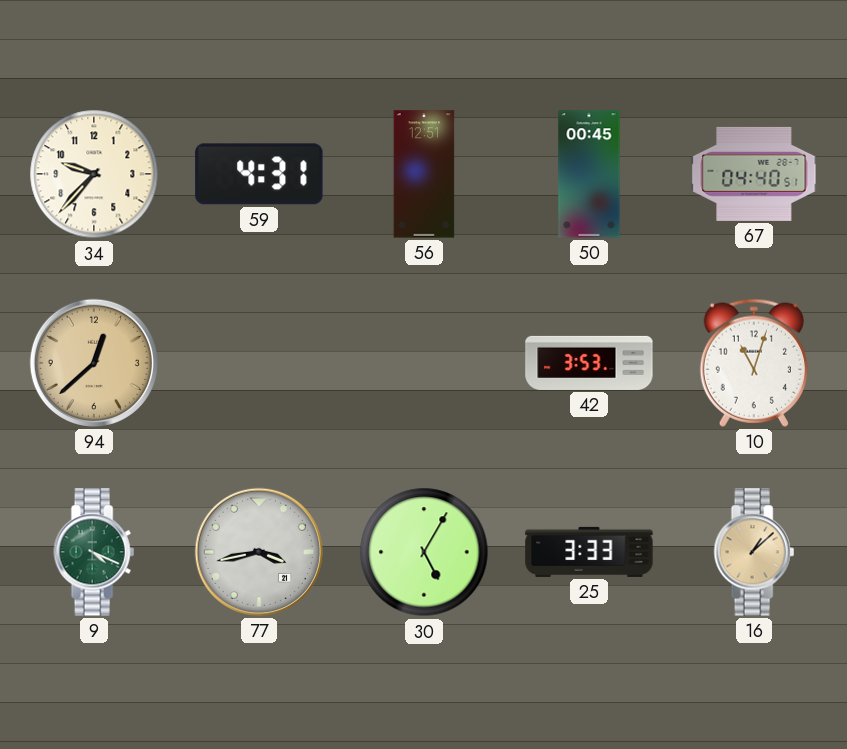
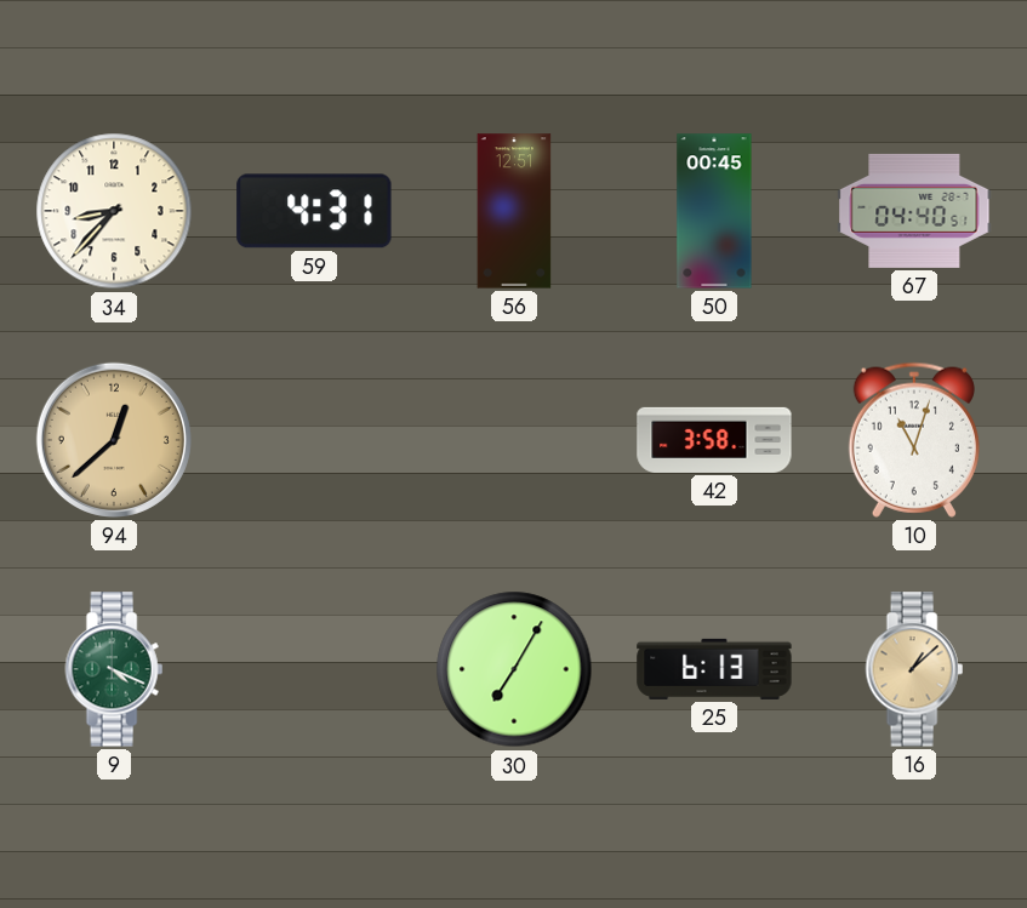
34: 9:37 -> 8:37 (114, 211)
42: 3:53 -> 3:58 (714, 440)
77: 3:43 -> none (259, 552)
30: 5:05 -> 7:05 (514, 669)
25: 3:33 -> 6:13 (714, 669)
